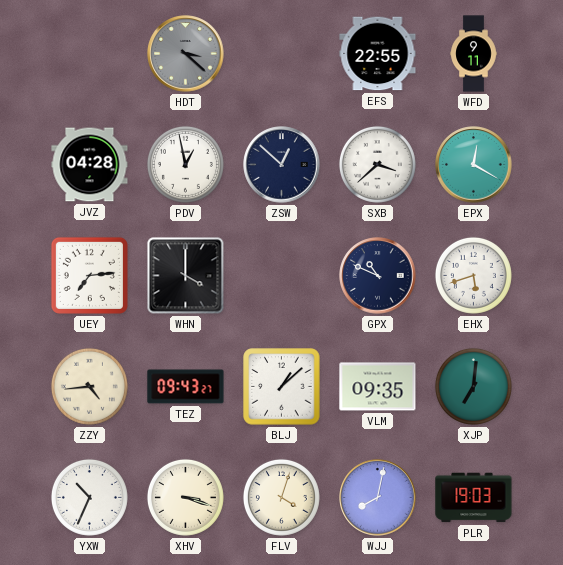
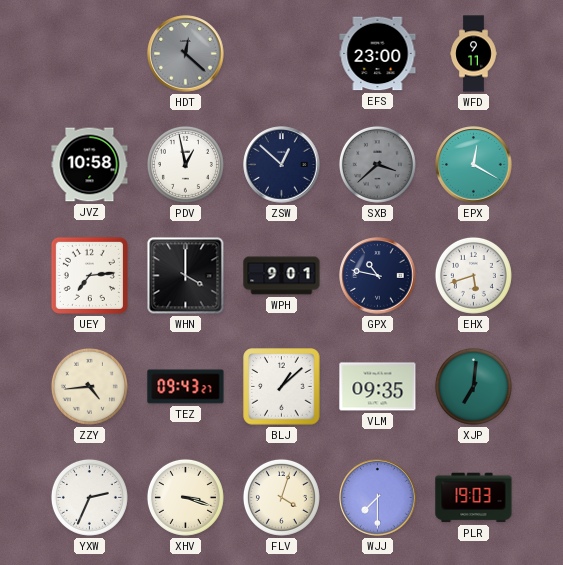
HDT: 3:22 -> 12:22 (186, 54)
EFS: 22:55 -> 23:00 (378, 54)
JVZ: 04:28 -> 10:58 (90, 165)
SXB dial: white -> grey (377, 164)
WPH: none -> 9:01 (282, 276)
GPX: 10:49 -> 10:47 (378, 276)
YXW: 10:34 -> 2:34 (89, 497)
WJJ: 8:02 -> 7:30 (378, 498)
